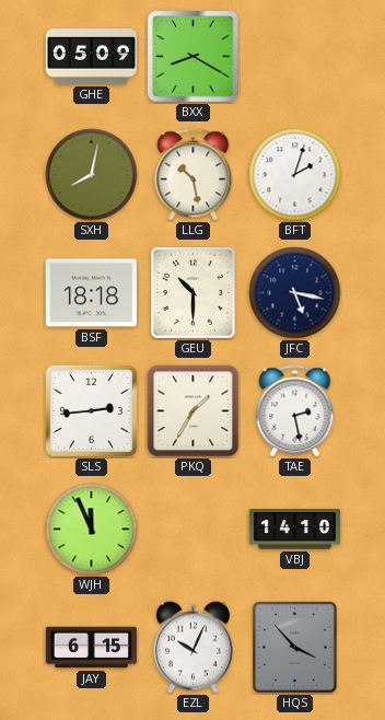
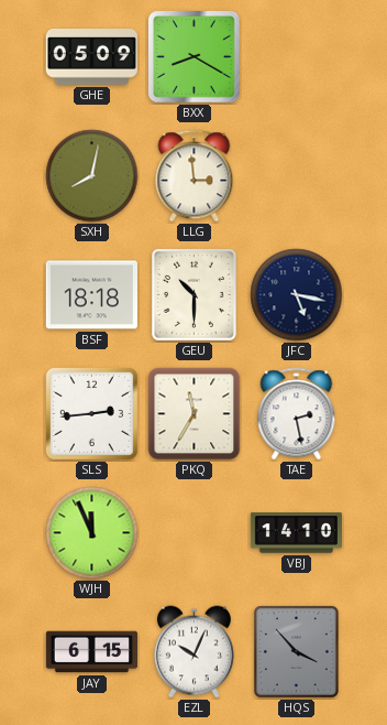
LLG: 10:28 -> 2:59 (195, 176)
BFT: 2:03 -> none (295, 175)
PKQ: 1:35 -> 11:35 (195, 414)
